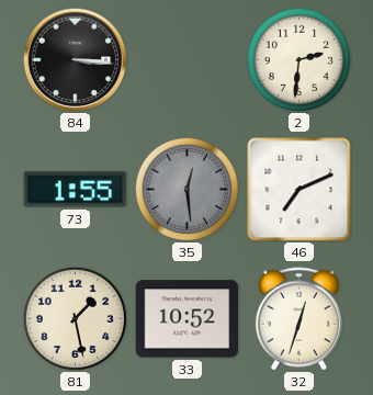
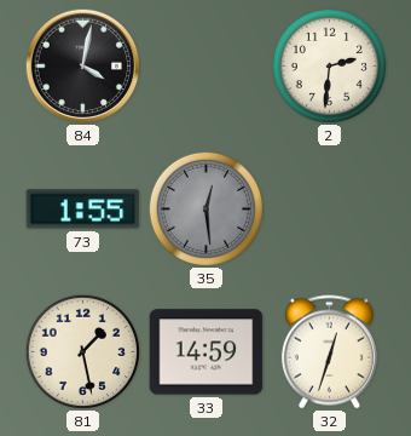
84: 3:16 -> 4:02 (82, 65)
46: 7:11 -> none (299, 190)
33: 10:52 -> 14:59 (207, 352)
